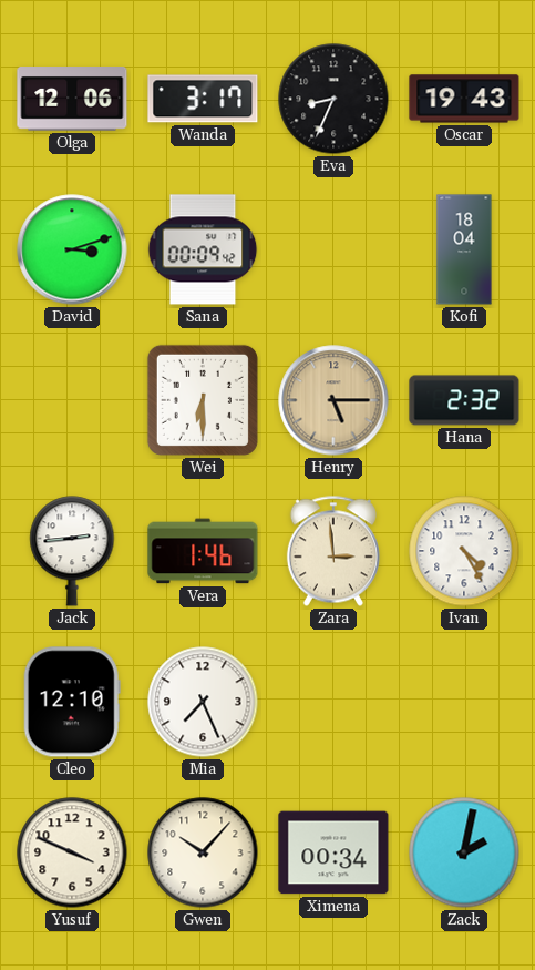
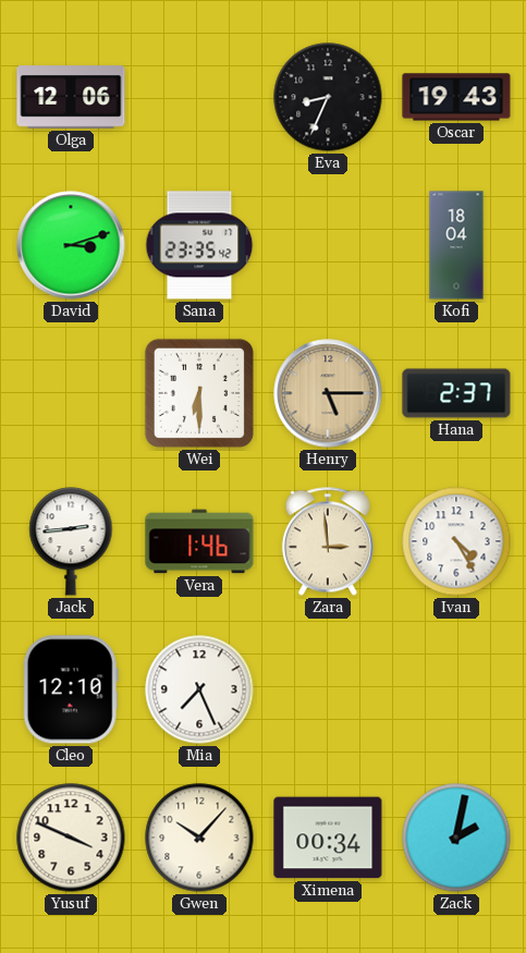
Wanda: 3:17 -> none (203, 99)
Sana: 00:09 -> 23:35 (199, 245)
Hana: 2:32 -> 2:37 (456, 393)
